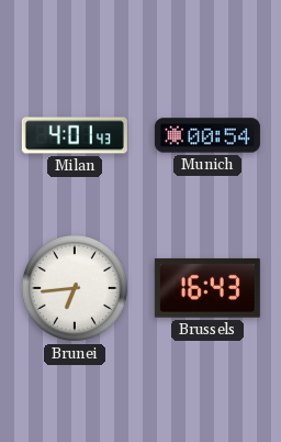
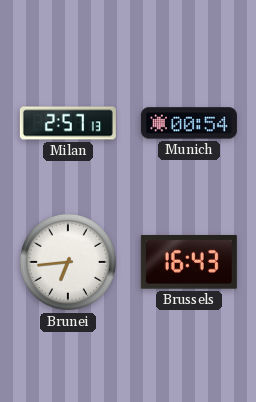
Milan: 4:01 -> 2:57 (68, 123)
